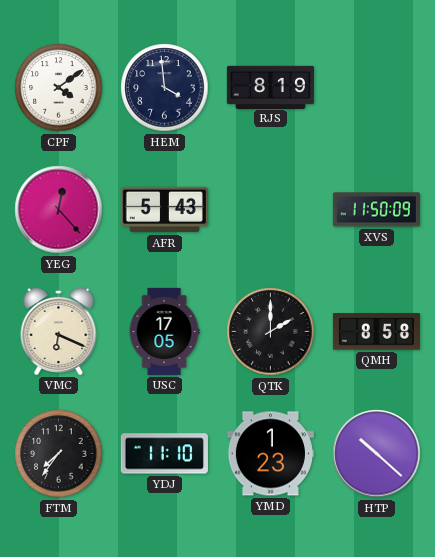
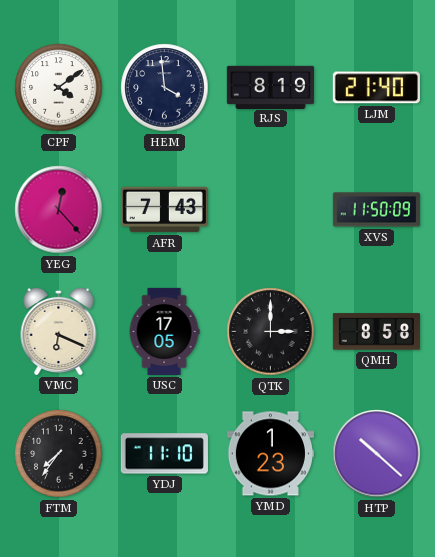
LJM: none -> 21:40 (376, 88)
AFR: 5:43 -> 7:43 (164, 210)
QTK: 2:00 -> 3:00 (271, 332)
